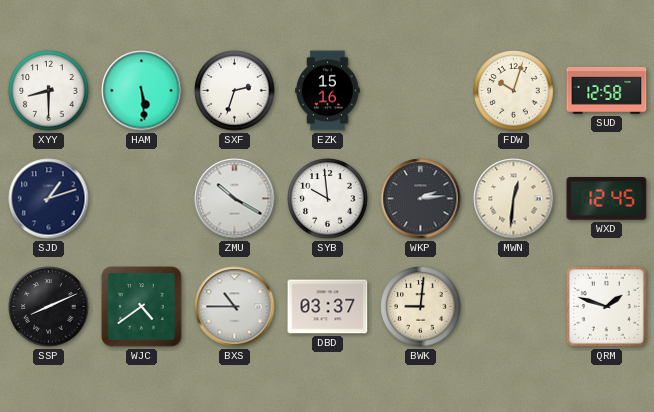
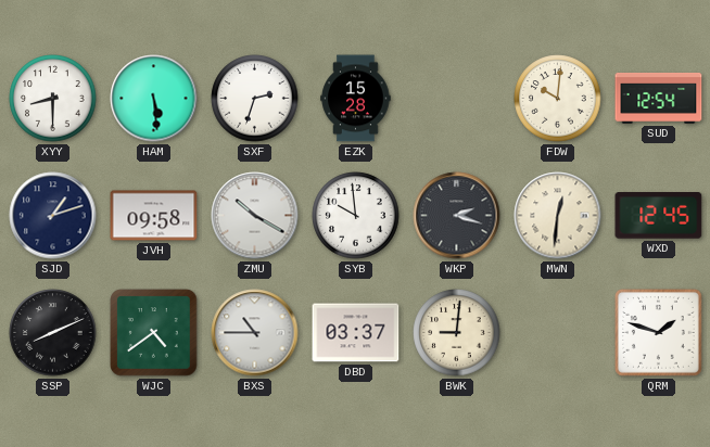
EZK: 15:16 -> 15:28 (356, 99)
FDW: 10:03 -> 10:01 (558, 99)
SUD: 12:58 -> 12:54 (659, 98)
JVH: none -> 09:58 (154, 216)
WKP: 2:14 -> 2:18 (457, 216)
